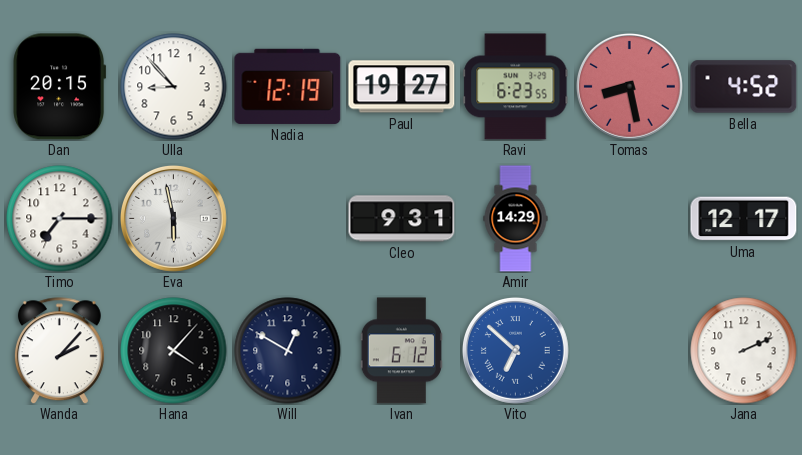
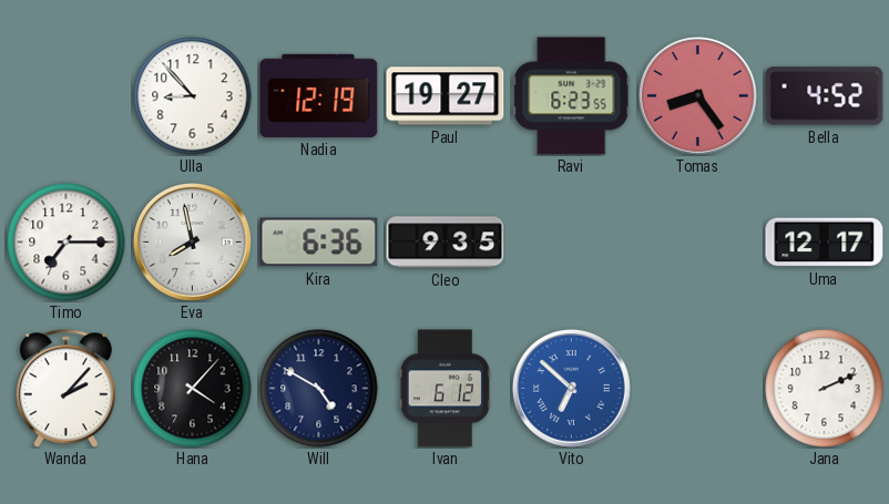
Dan: 20:15 -> none (60, 87)
Tomas: 8:28 -> 8:24 (697, 95)
Eva: 5:58 -> 7:58 (192, 241)
Kira: none -> 6:36 (319, 243)
Cleo: 9:31 -> 9:35 (446, 243)
Amir: 14:29 -> none (516, 219)
Will: 12:50 -> 4:50 (319, 389)
